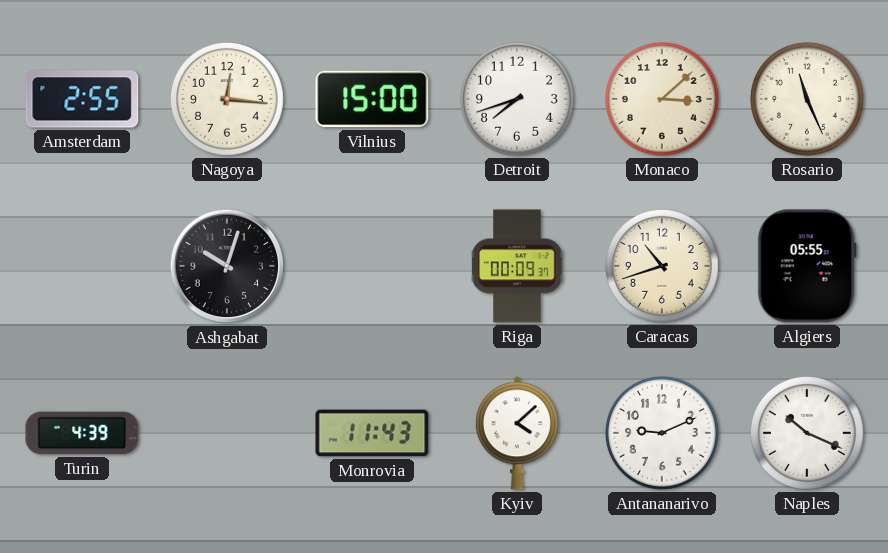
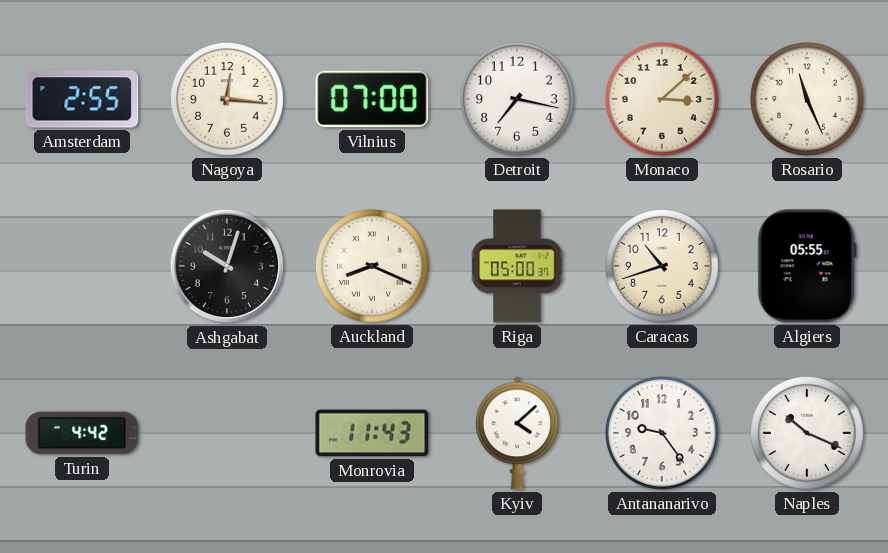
Vilnius: 15:00 -> 07:00 (372, 99)
Detroit: 7:42 -> 7:17 (517, 99)
Auckland: none -> 8:19 (372, 266)
Riga: 00:09 -> 05:00 (517, 266)
Turin: 4:39 -> 4:42 (82, 433)
Antananarivo: 9:11 -> 9:24 (662, 433)
